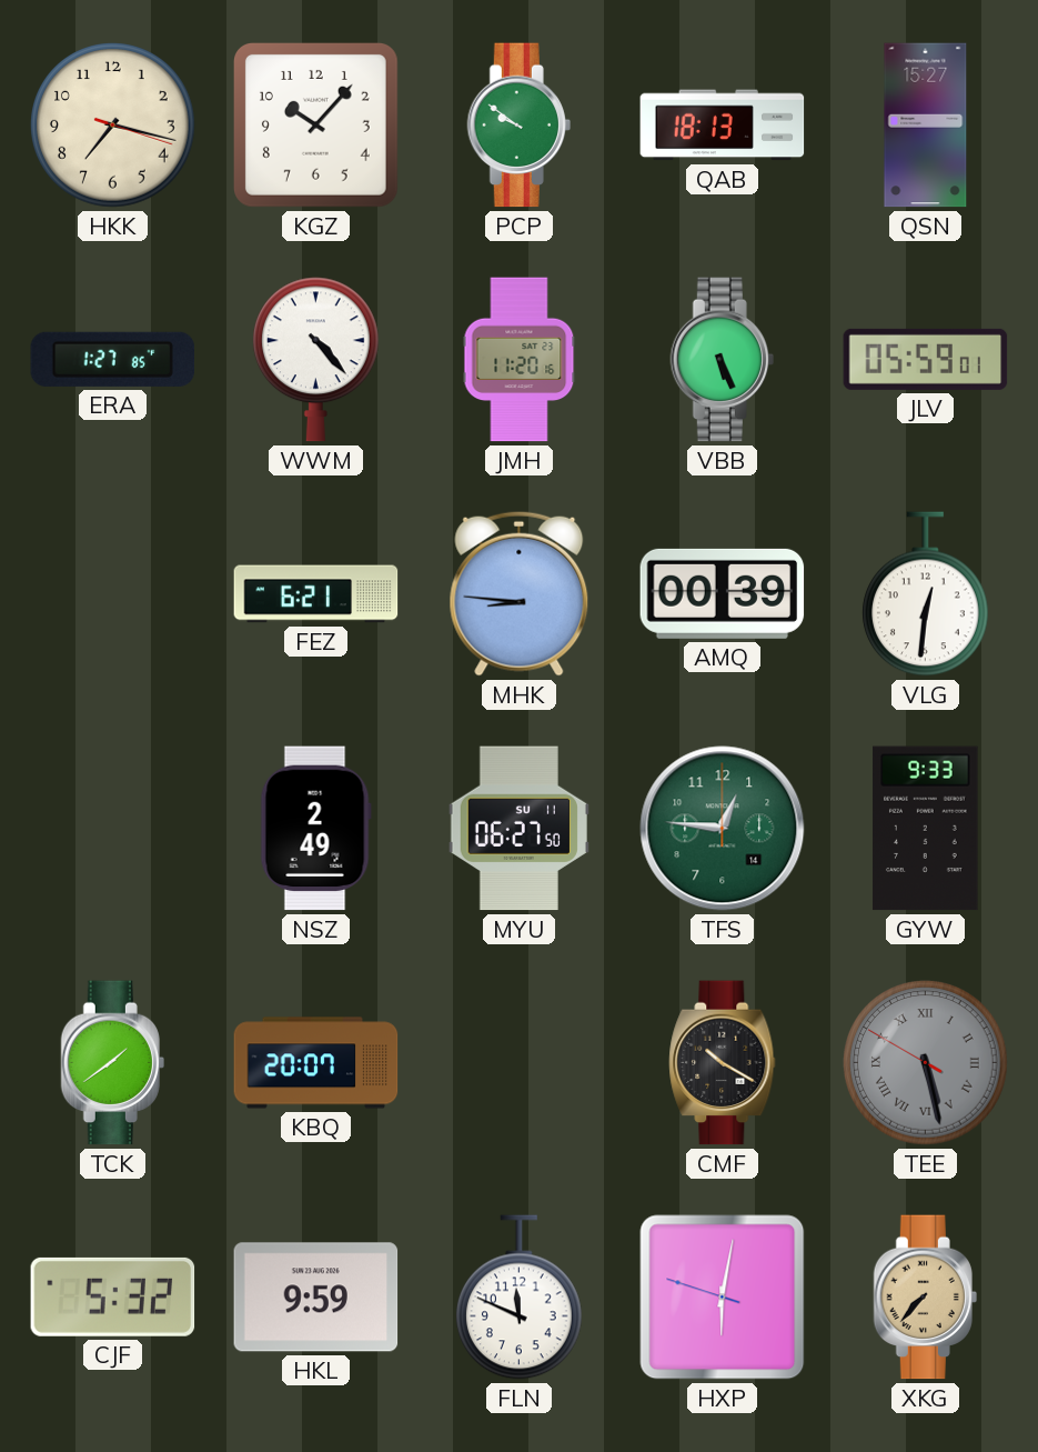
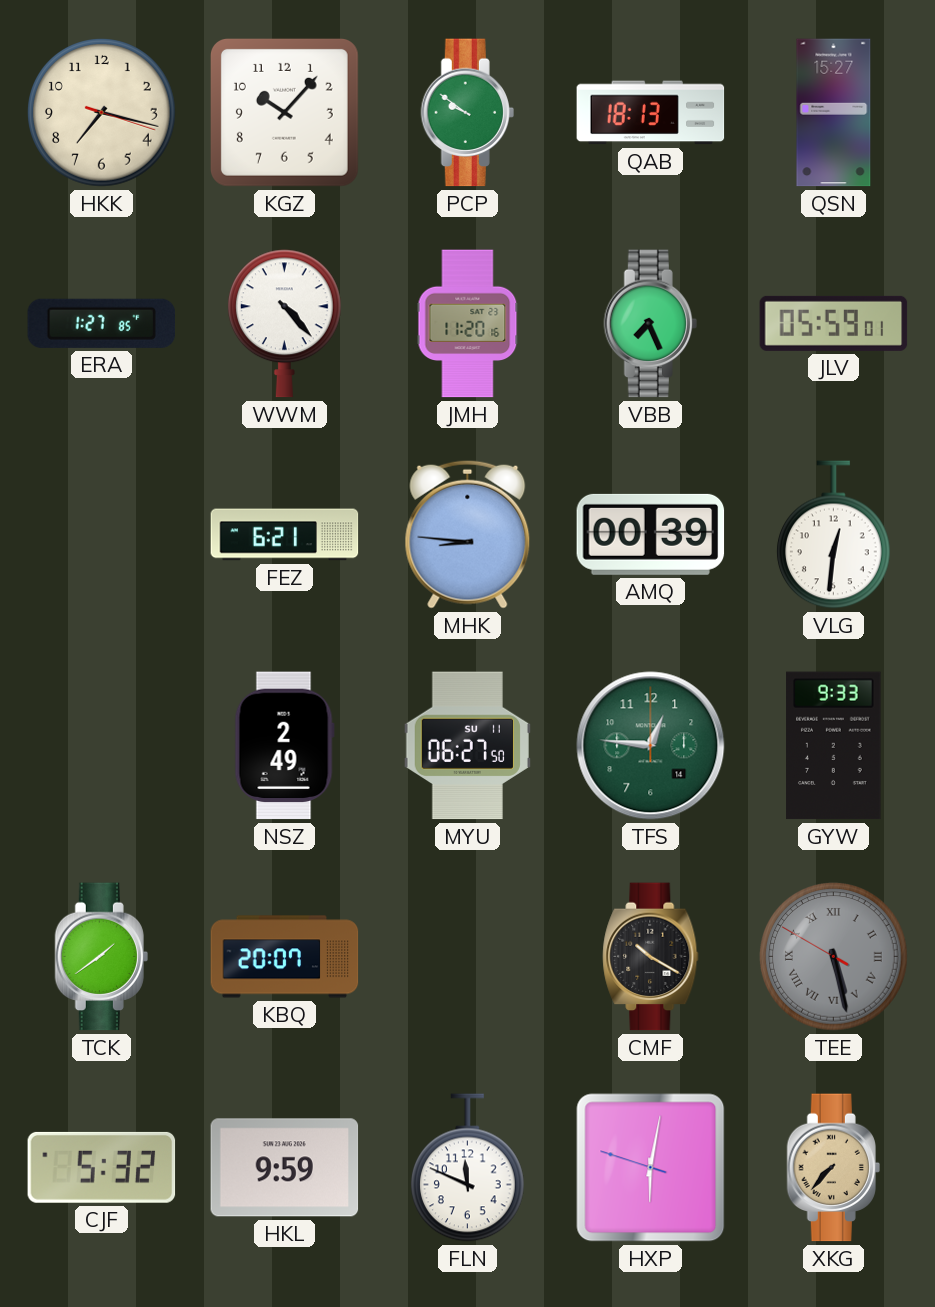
VBB: 5:26 -> 7:26 (650, 324)
